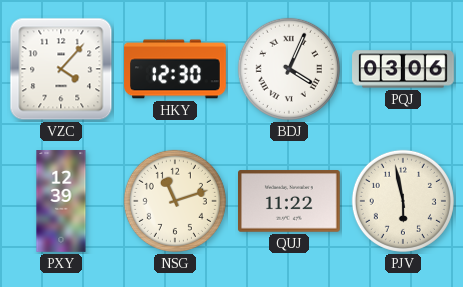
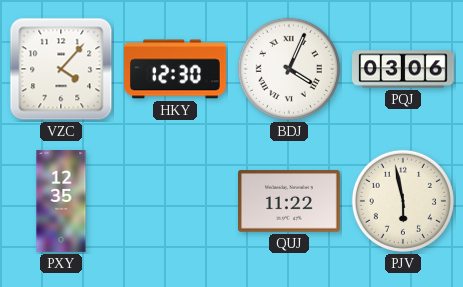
PXY: 12:39 -> 12:35 (61, 201)
NSG: 11:12 -> none (175, 201)
